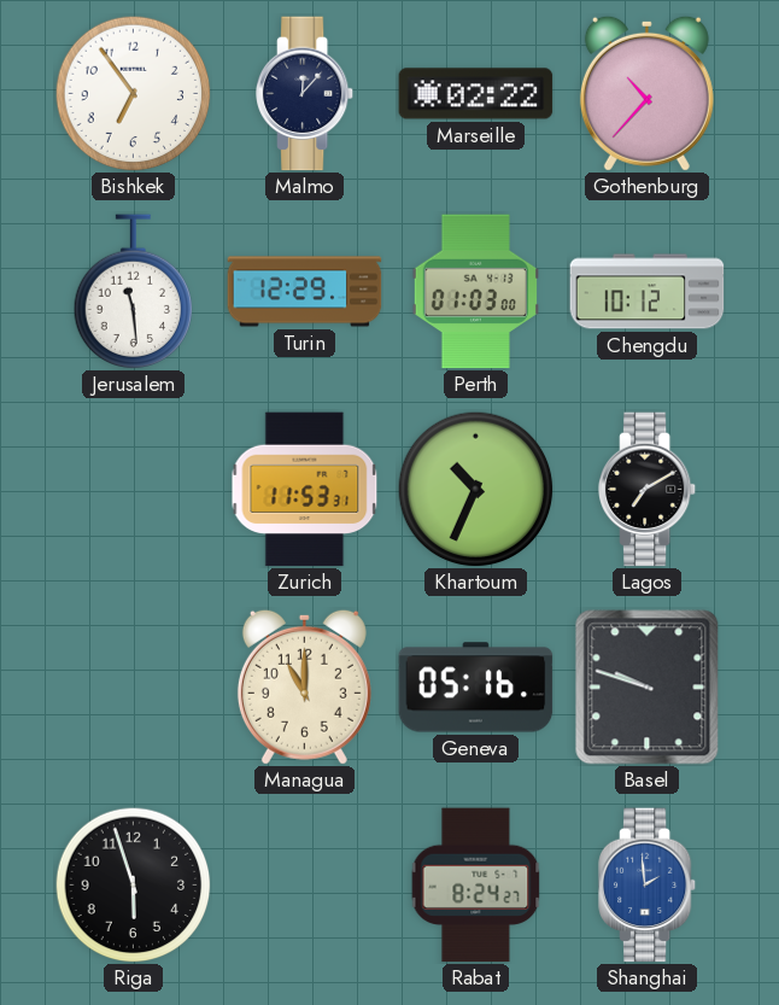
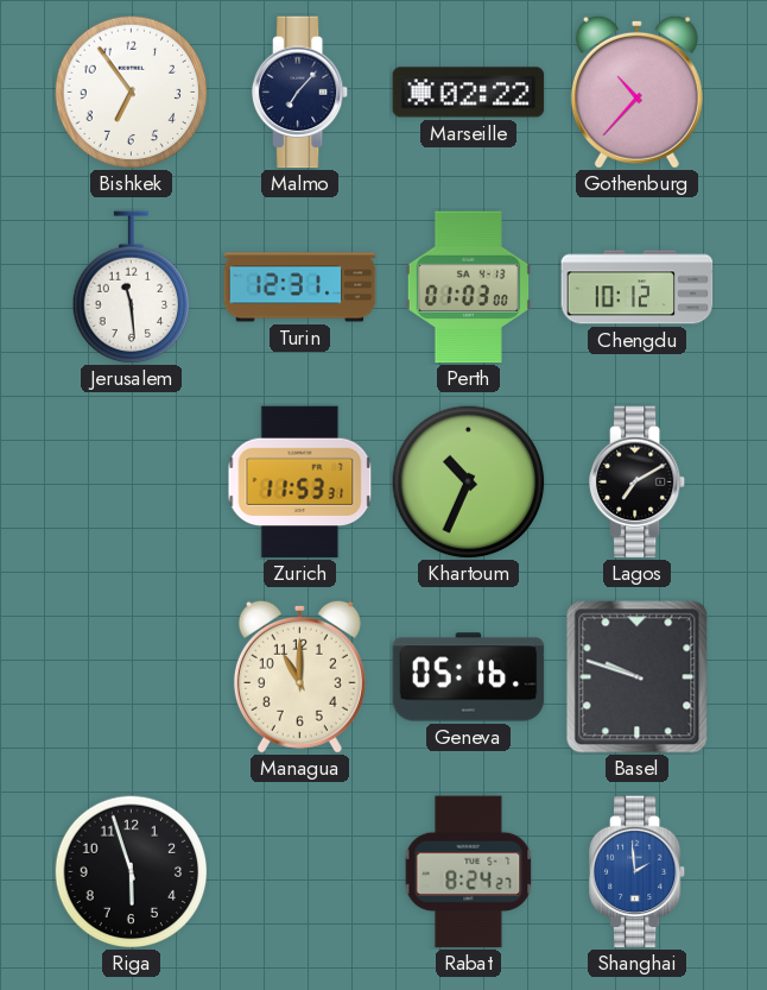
Malmo: 12:07 -> 7:07 (302, 93)
Turin: 12:29 -> 12:31 (300, 288)
